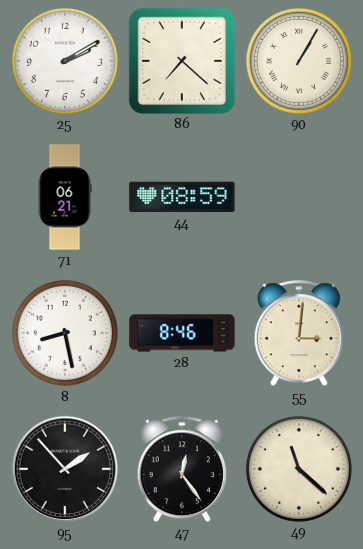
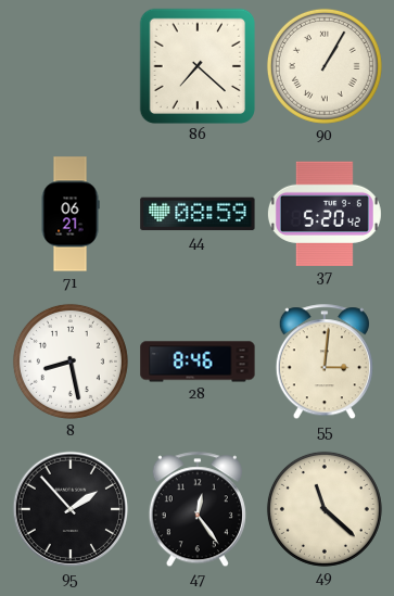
25: 2:10 -> none (65, 61)
37: none -> 5:20 (325, 213)
